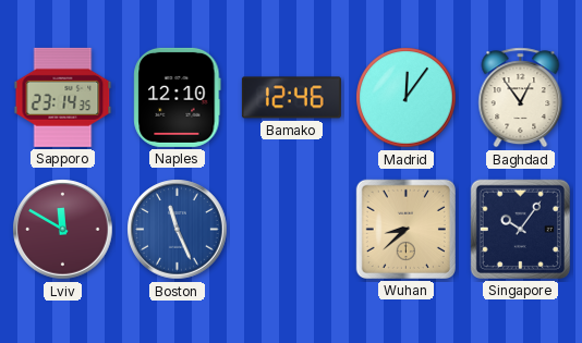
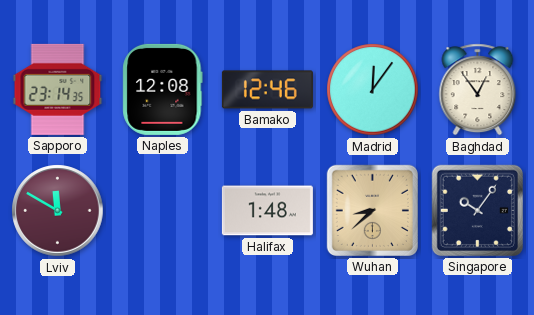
Naples: 12:10 -> 12:08 (163, 89)
Boston: 11:26 -> none (178, 230)
Halifax: none -> 1:48 (267, 211)
